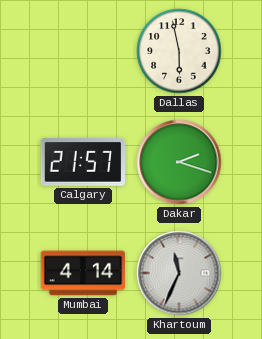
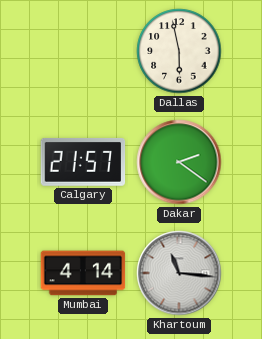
Dakar: 2:18 -> 2:21 (179, 162)
Khartoum: 11:34 -> 11:16 (179, 273)
